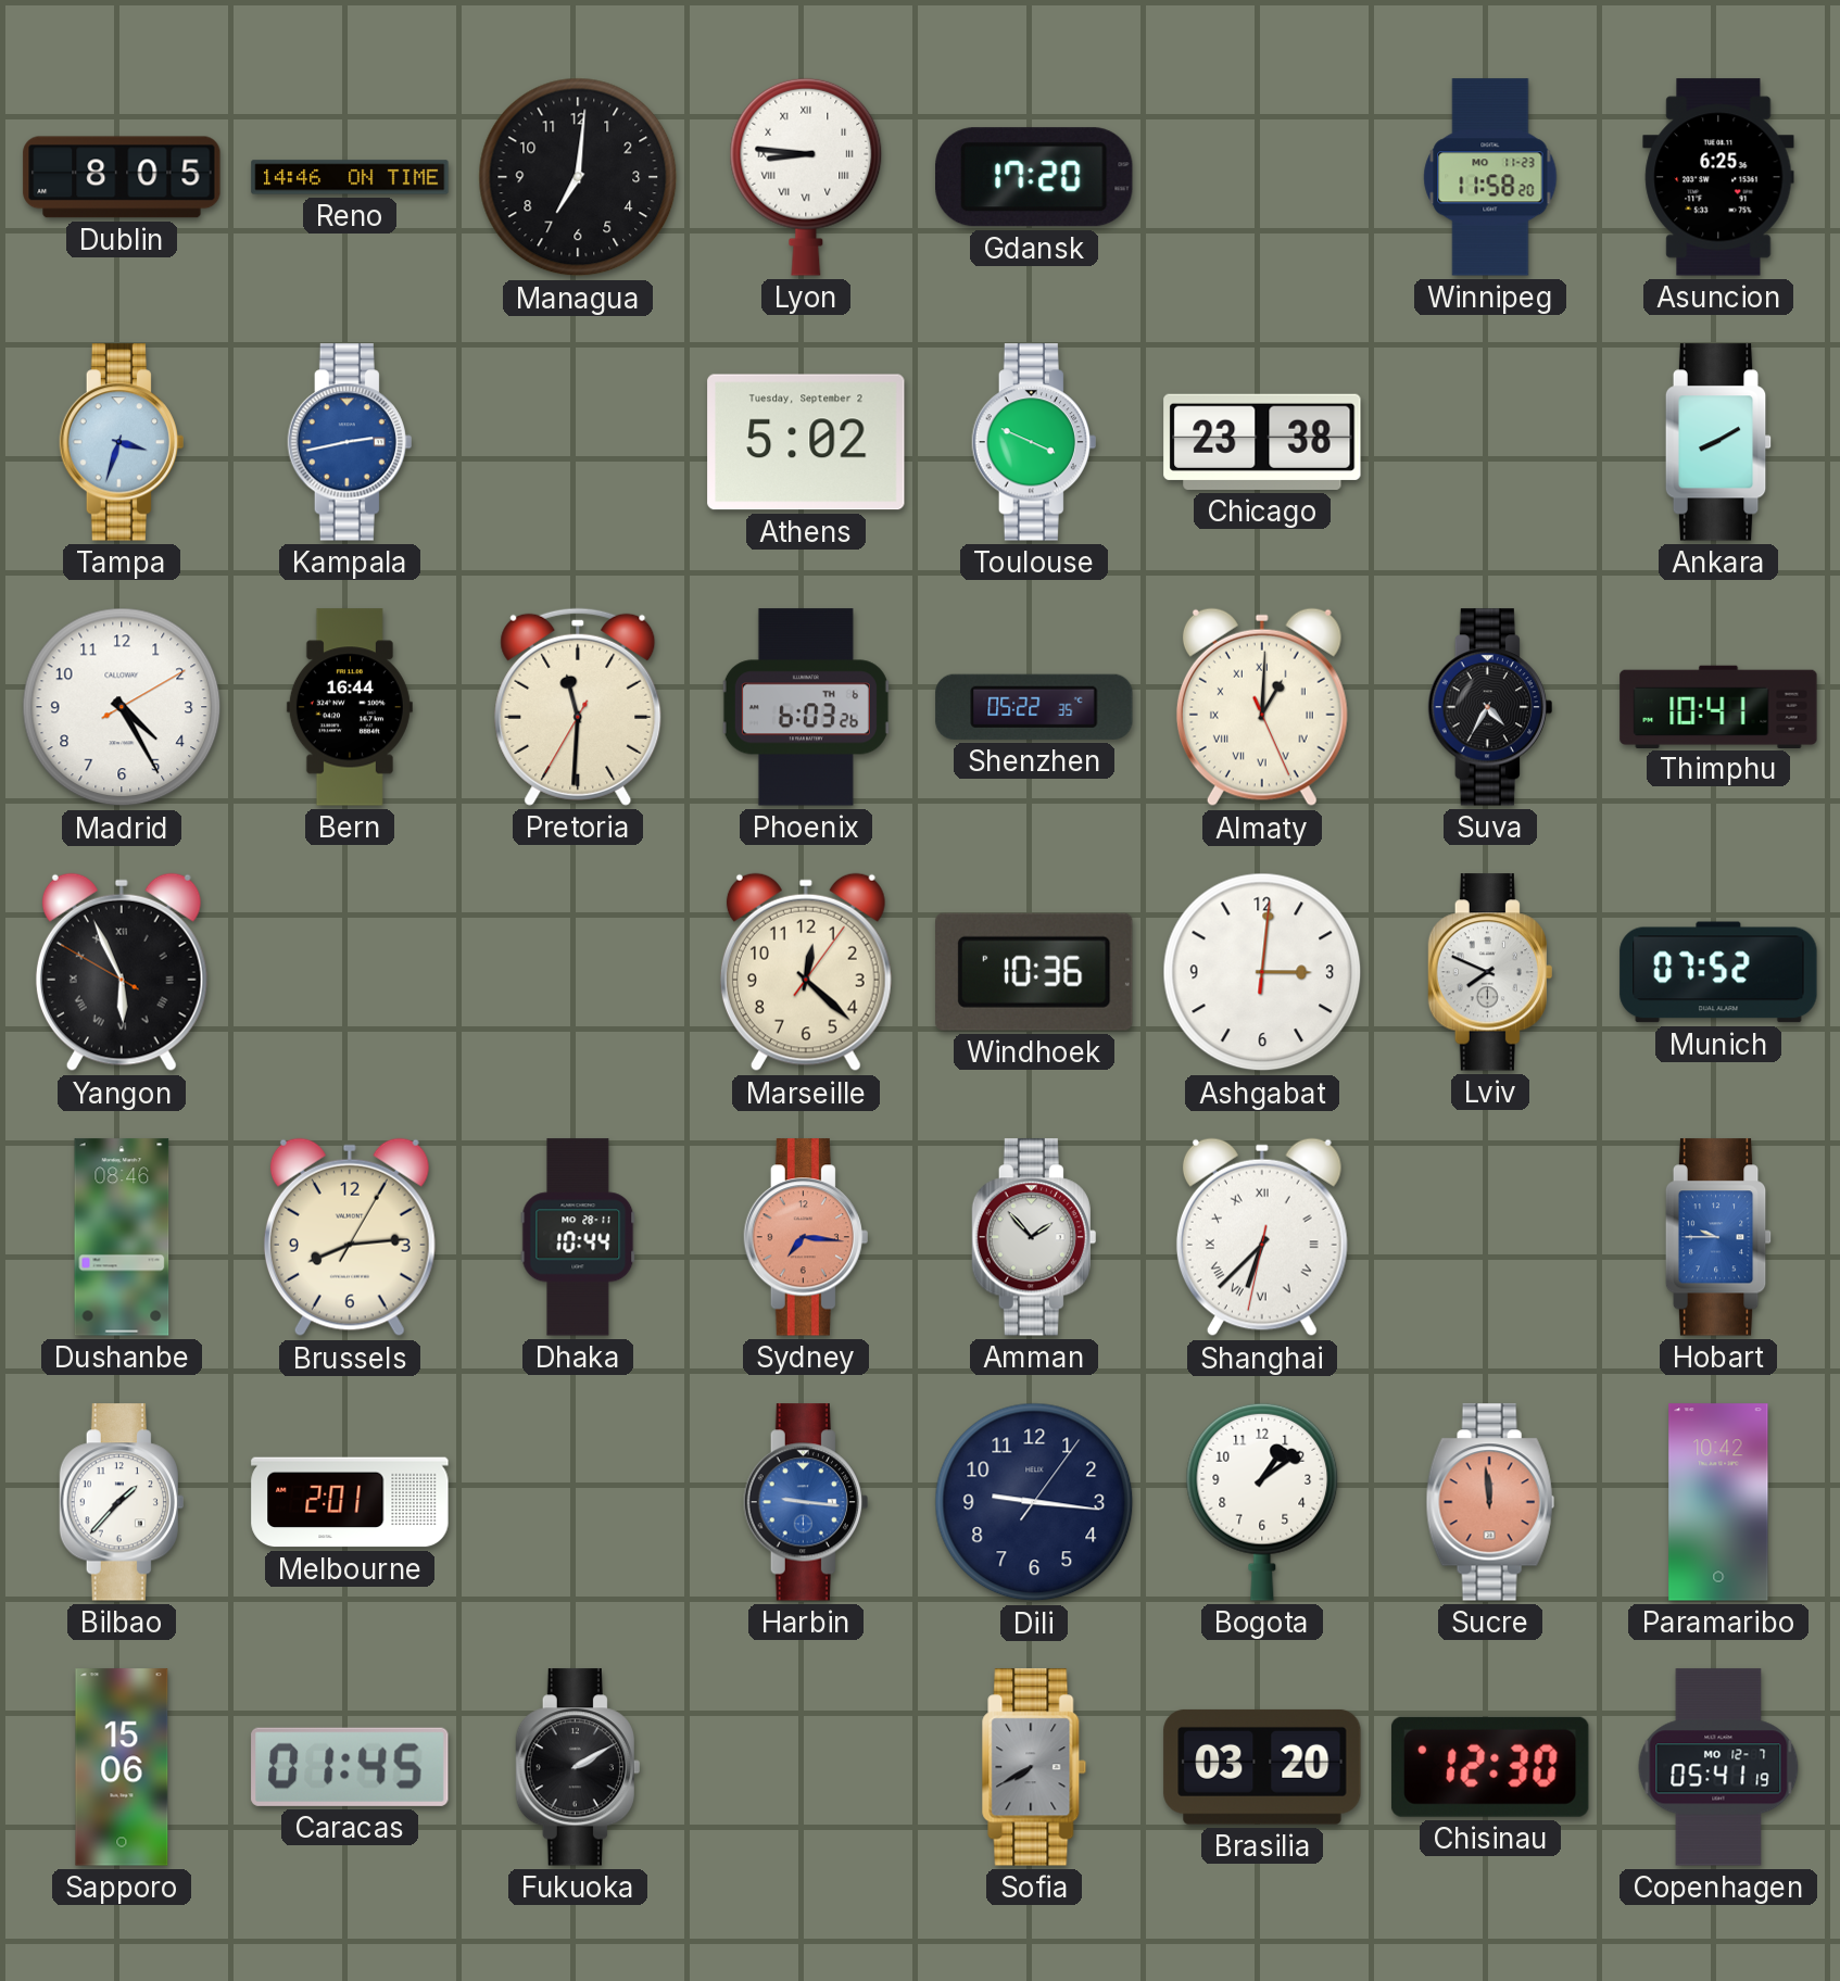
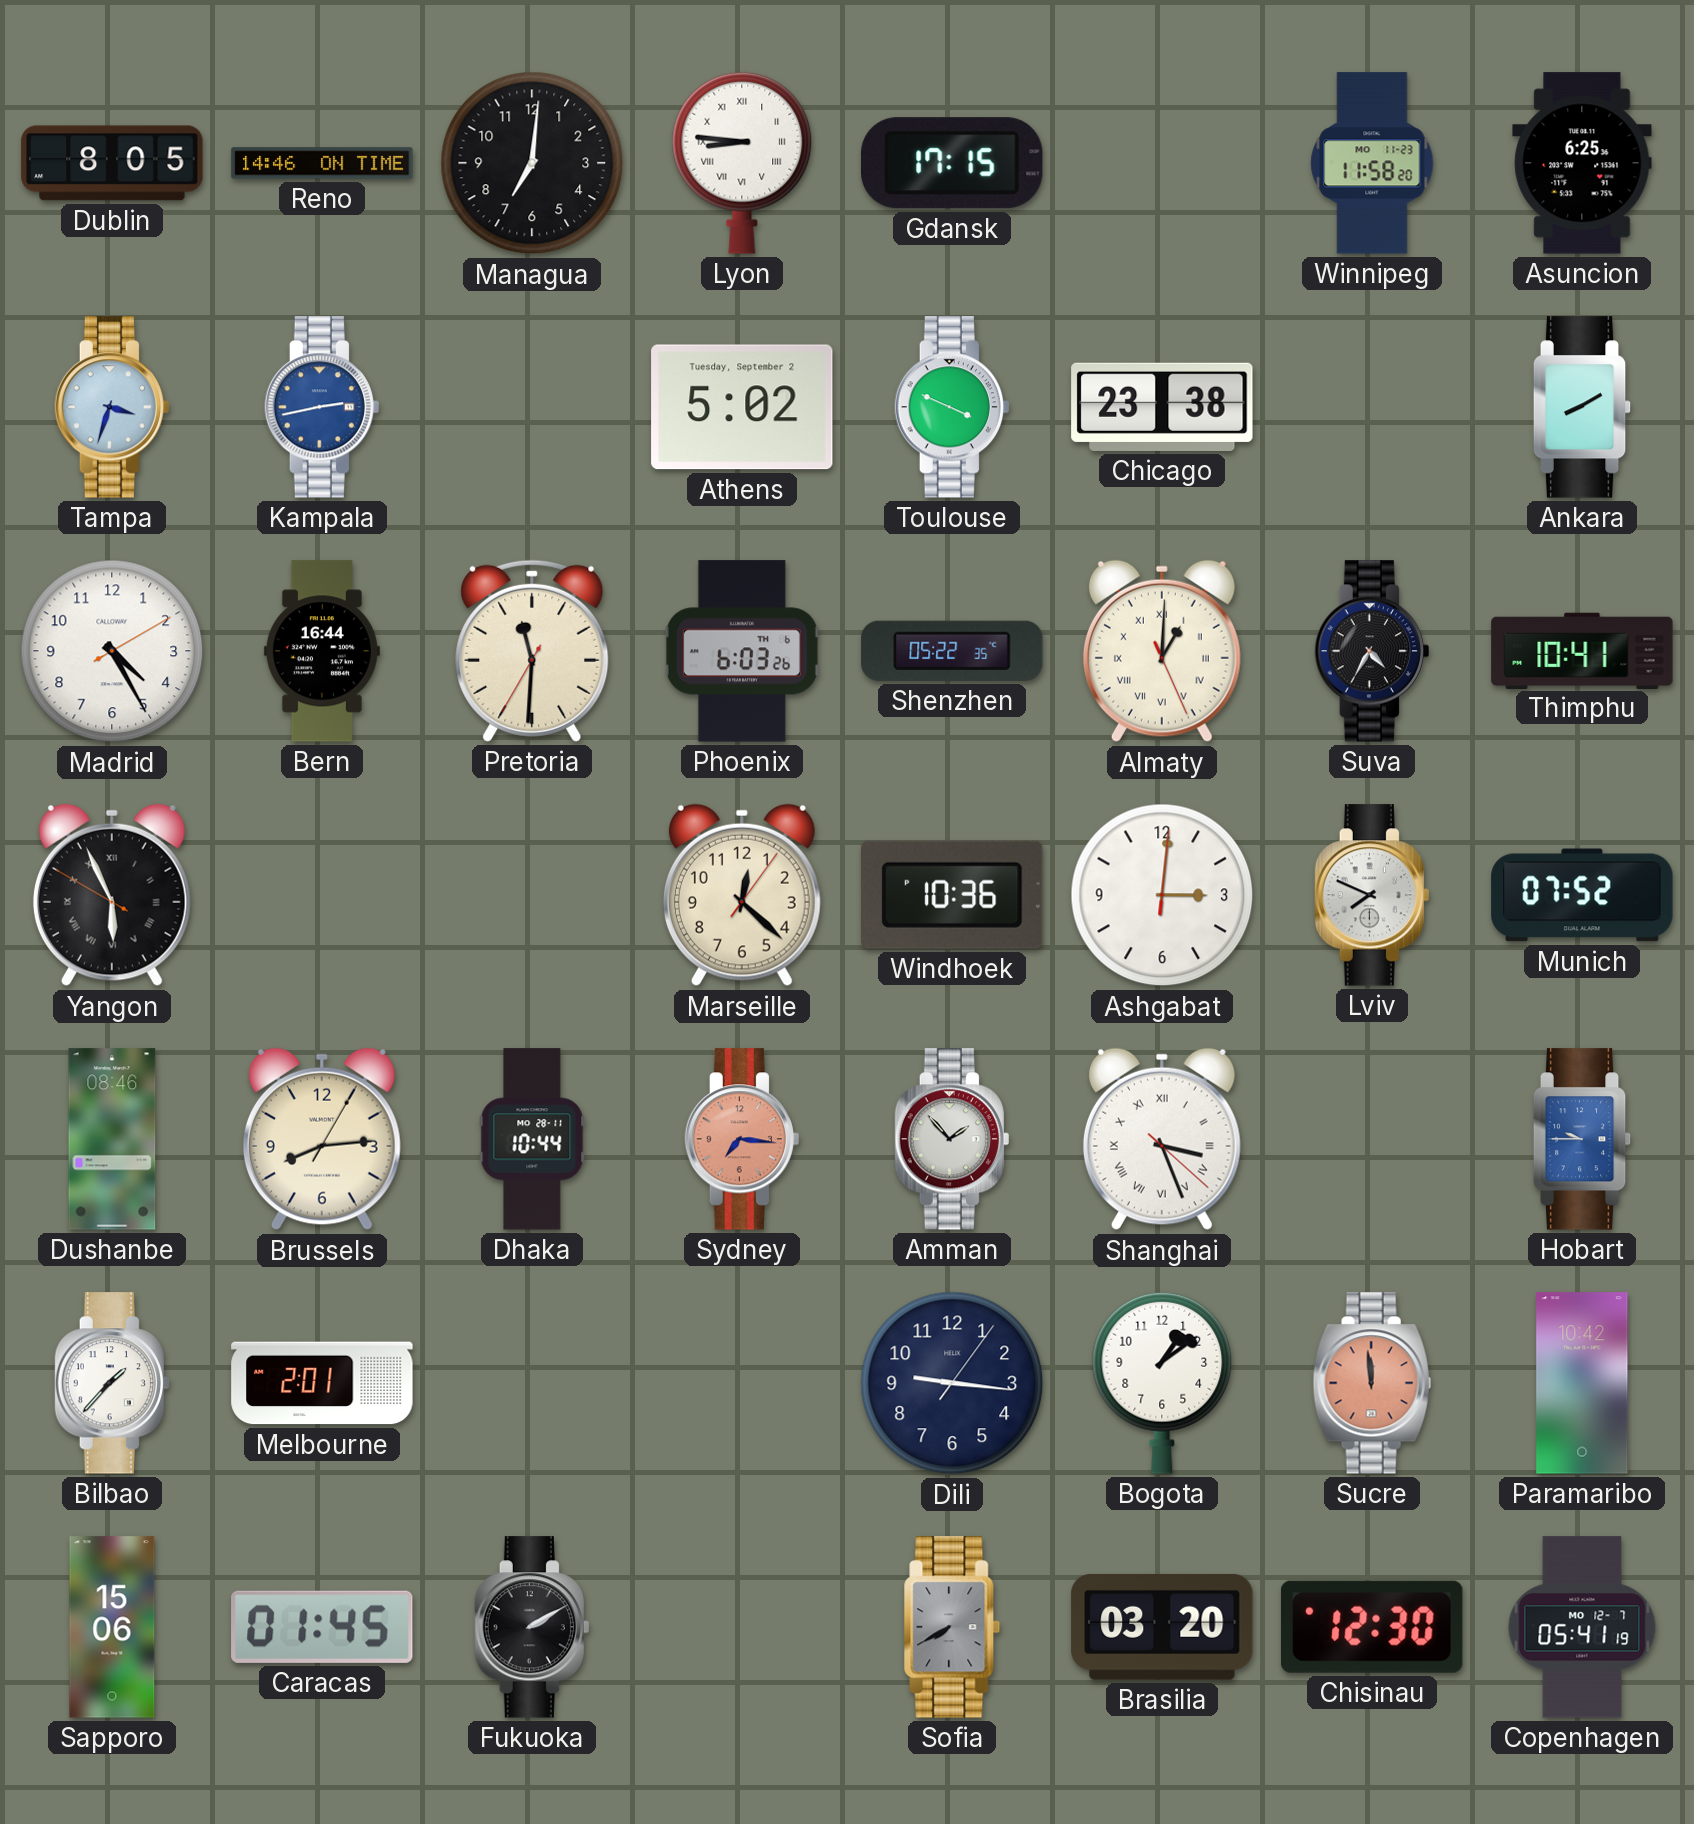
Gdansk: 17:20 -> 17:15 (953, 163)
Shanghai: 6:37 -> 3:26 (1162, 1139)
Harbin: 9:16 -> none (806, 1502)
